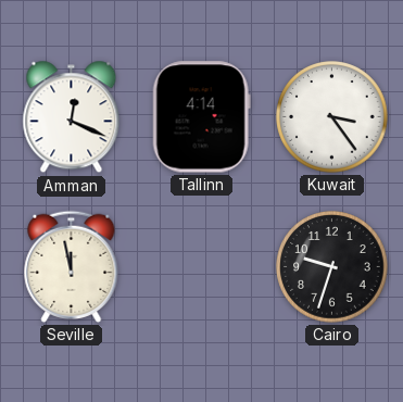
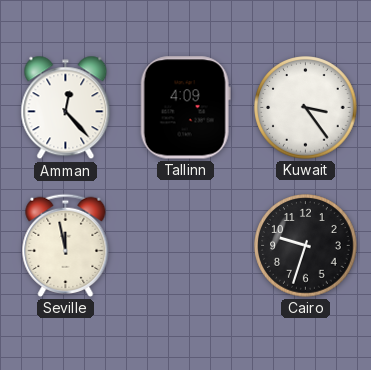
Amman: 12:19 -> 12:23 (66, 108)
Tallinn: 4:14 -> 4:09 (185, 108)
